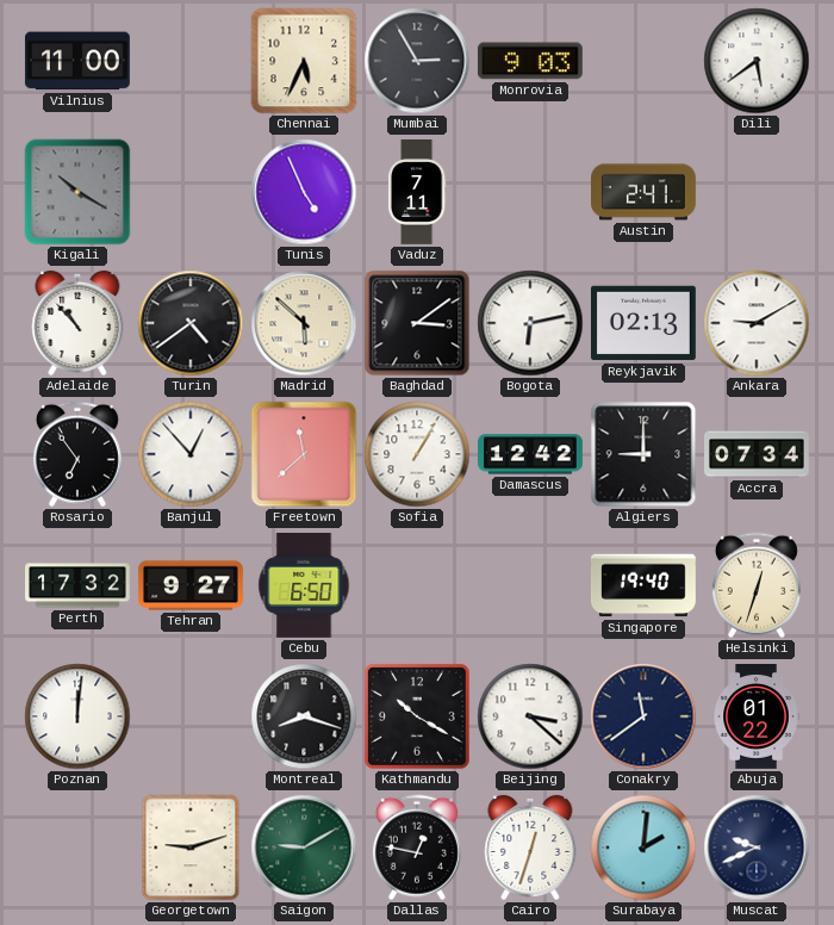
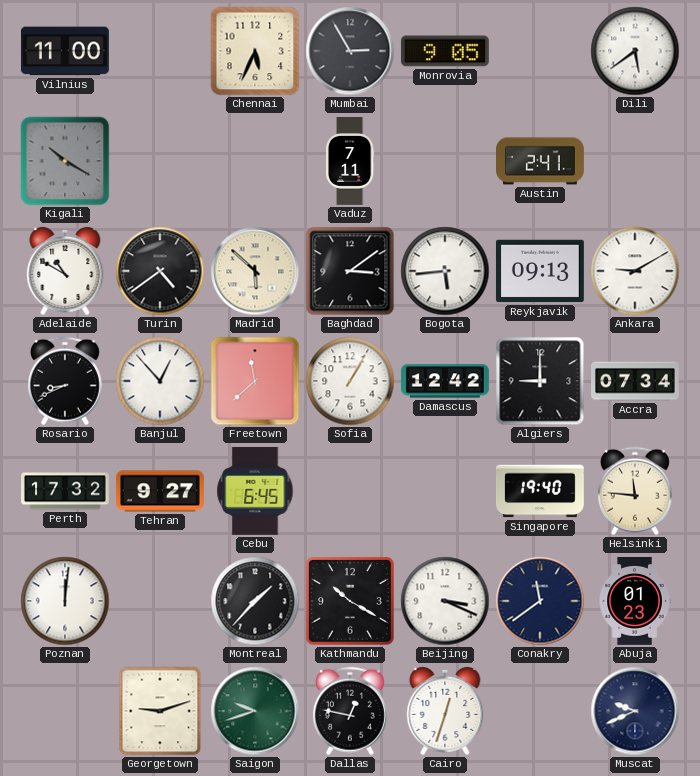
Monrovia: 9:03 -> 9:05 (445, 51)
Tunis: 4:56 -> none (304, 192)
Adelaide: 10:53 -> 10:50 (65, 271)
Bogota: 6:13 -> 5:44 (445, 271)
Reykjavik: 02:13 -> 09:13 (540, 271)
Rosario: 6:54 -> 8:41 (65, 381)
Cebu: 6:50 -> 6:45 (255, 491)
Helsinki: 12:33 -> 11:46 (635, 491)
Montreal: 8:18 -> 1:37 (255, 601)
Beijing: 3:22 -> 3:19 (445, 601)
Abuja: 01:22 -> 01:23 (635, 602)
Saigon: 9:10 -> 9:42 (255, 711)
Surabaya: 2:01 -> none (643, 848)
